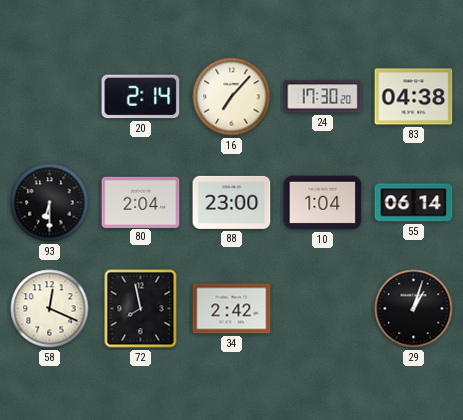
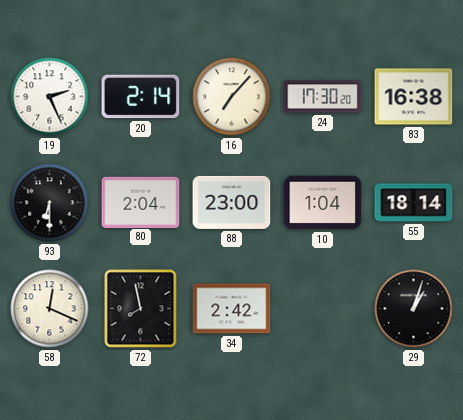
19: none -> 2:26 (50, 97)
83: 04:38 -> 16:38 (414, 97)
55: 06:14 -> 18:14 (414, 203)
